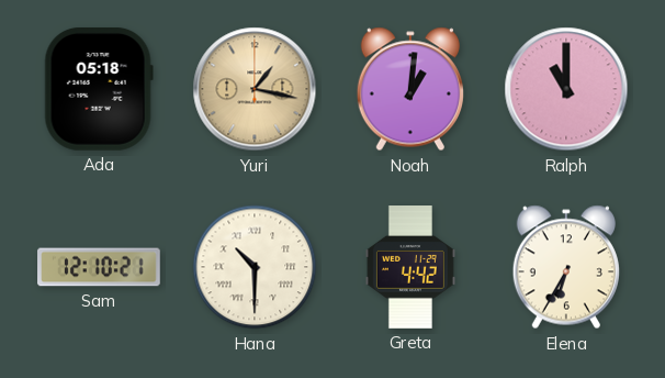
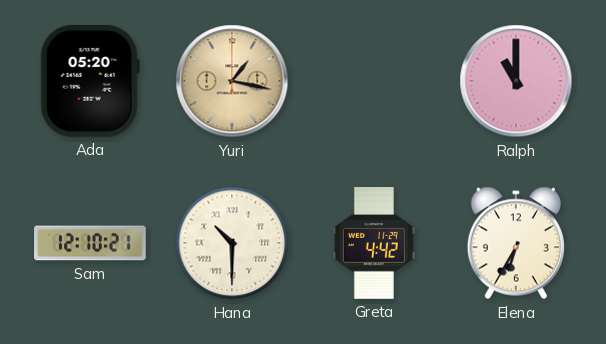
Ada: 05:18 -> 05:20 (90, 81)
Noah: 1:01 -> none (410, 89)
